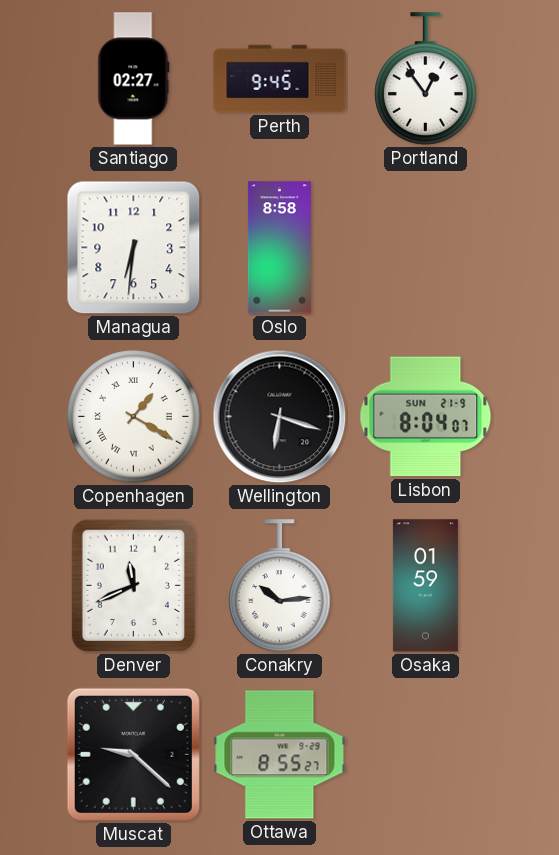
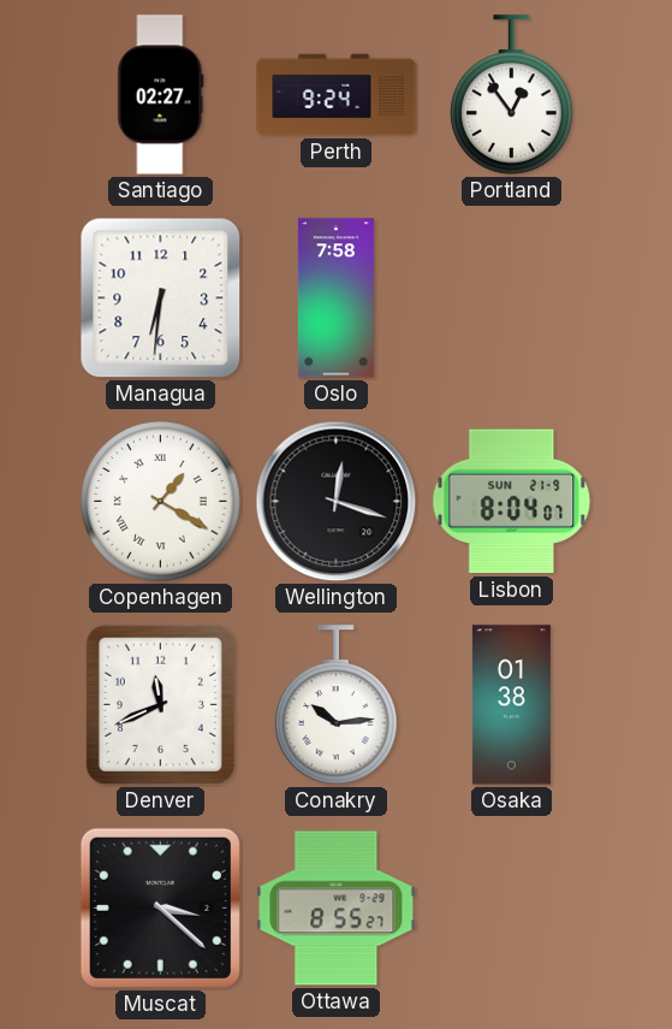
Perth: 9:45 -> 9:24 (337, 95)
Oslo: 8:58 -> 7:58 (335, 298)
Wellington: 6:18 -> 12:18 (337, 502)
Osaka: 01:59 -> 01:38 (511, 705)
Muscat: 9:22 -> 3:22 (160, 907)
